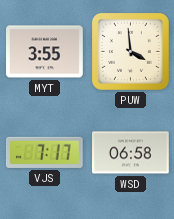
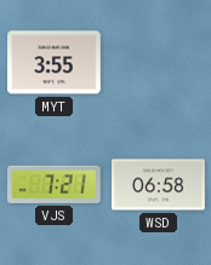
PUW: 3:59 -> none (130, 51)
VJS: 7:17 -> 7:21 (53, 184)
